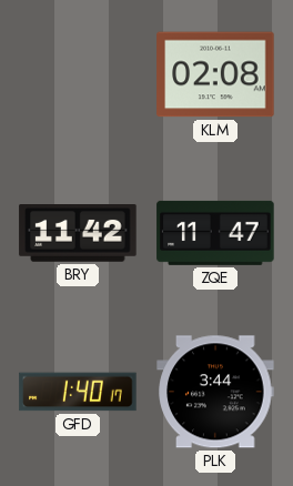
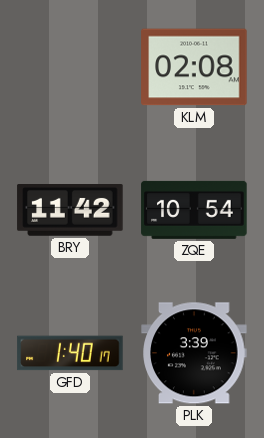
ZQE: 11:47 -> 10:54 (194, 210)
PLK: 3:44 -> 3:39 (194, 353)
